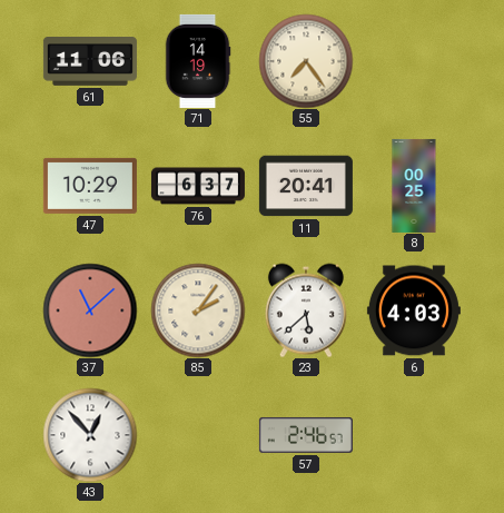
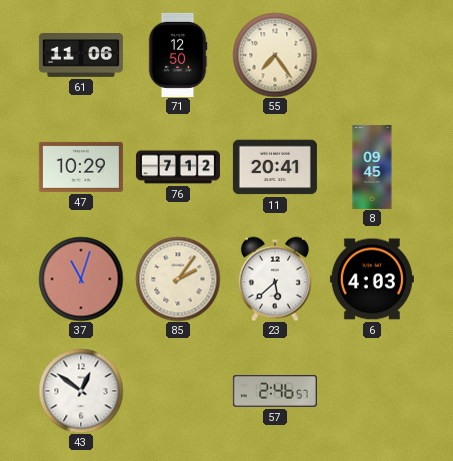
71: 14:19 -> 12:50 (178, 55)
76: 6:37 -> 7:12 (178, 167)
8: 00:25 -> 09:45 (372, 167)
37: 11:08 -> 11:03 (81, 279)
43: 12:53 -> 12:51 (81, 391)
